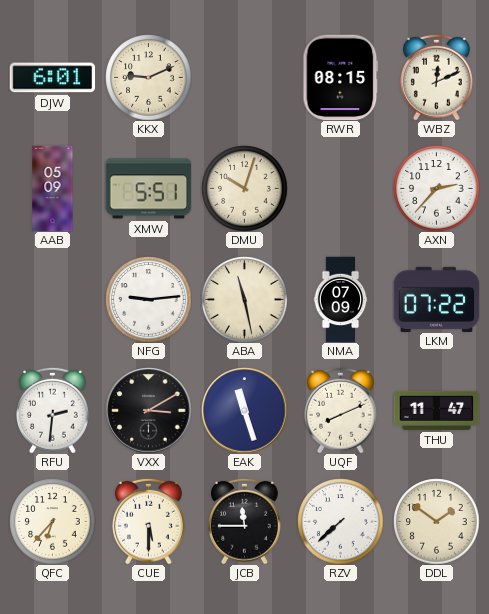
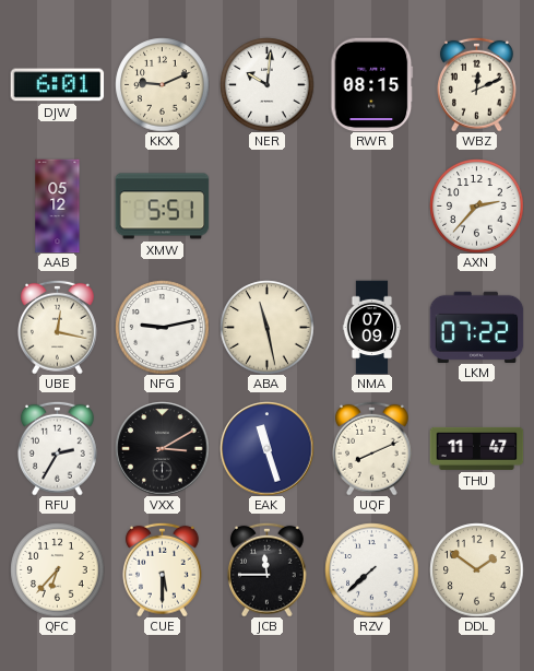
NER: none -> 10:01 (266, 84)
AAB: 05:09 -> 05:12 (58, 205)
DMU: 10:03 -> none (244, 188)
UBE: none -> 12:17 (58, 327)
NFG: 9:14 -> 9:13 (162, 327)
RFU: 2:31 -> 2:35 (58, 448)
